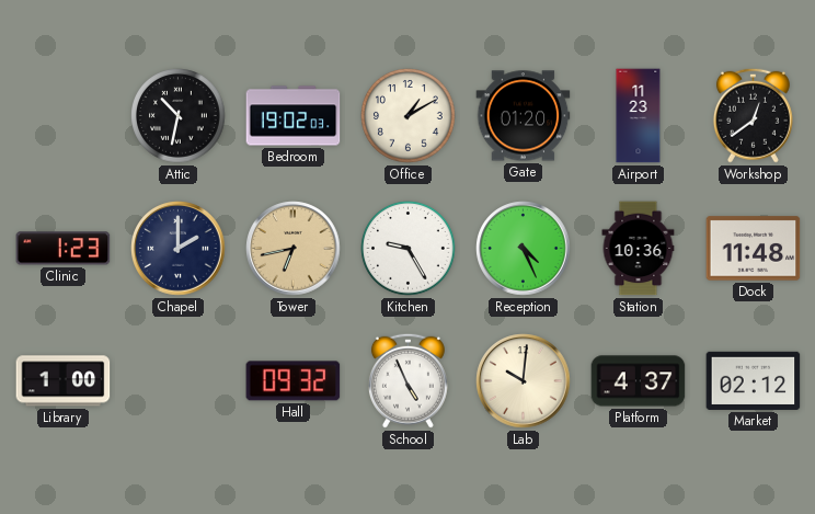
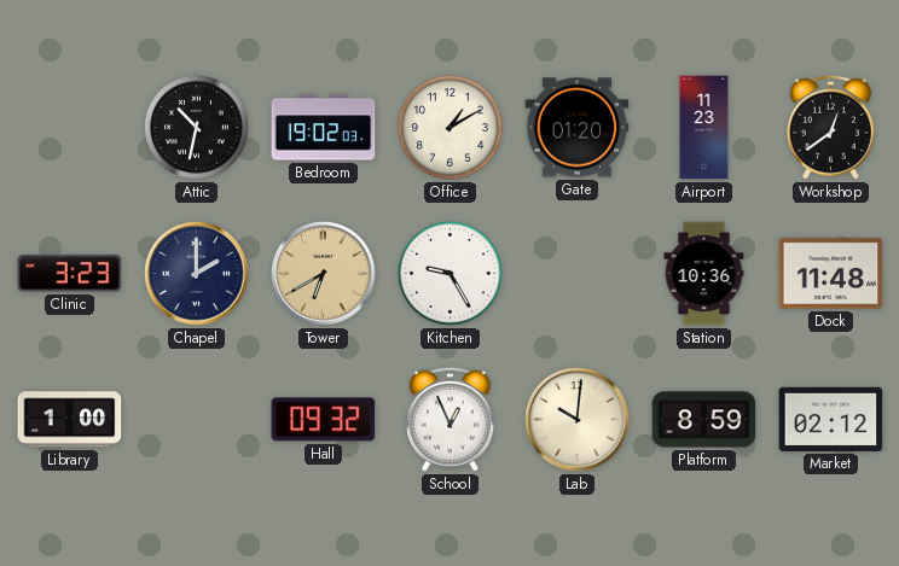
Clinic: 1:23 -> 3:23 (70, 274)
Tower: 6:43 -> 6:40 (324, 274)
Reception: 4:26 -> none (524, 249)
School: 4:56 -> 12:56 (449, 419)
Platform: 4:37 -> 8:59 (704, 420)
